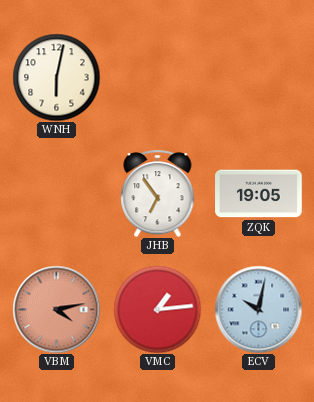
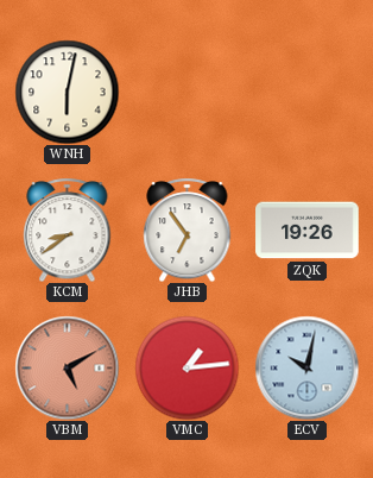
KCM: none -> 8:39 (68, 229)
ZQK: 19:05 -> 19:26 (308, 231)
VBM: 4:13 -> 5:10 (67, 367)
